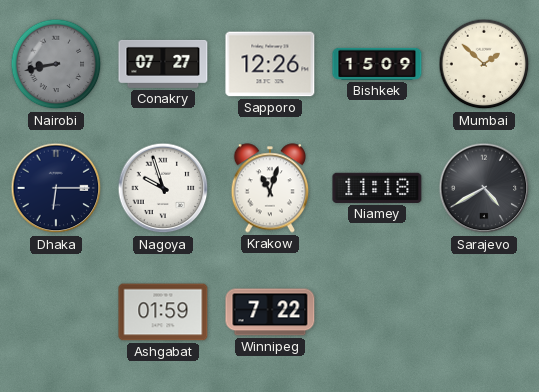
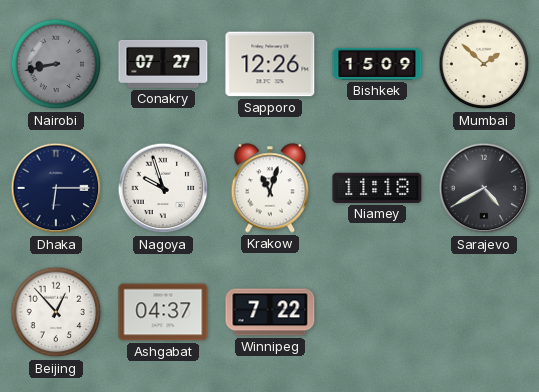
Beijing: none -> 12:53 (56, 312)
Ashgabat: 01:59 -> 04:37 (163, 312)
